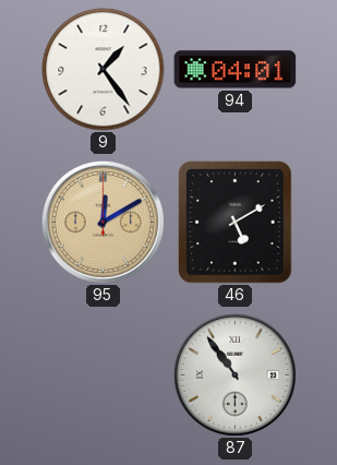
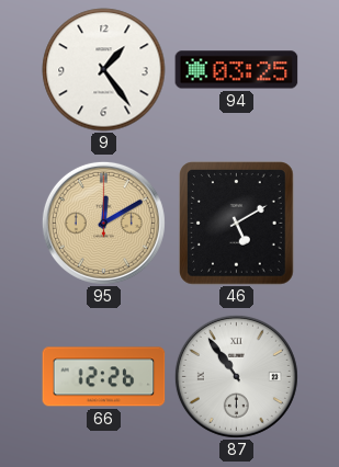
94: 04:01 -> 03:25 (237, 70)
66: none -> 12:26 (104, 377)
